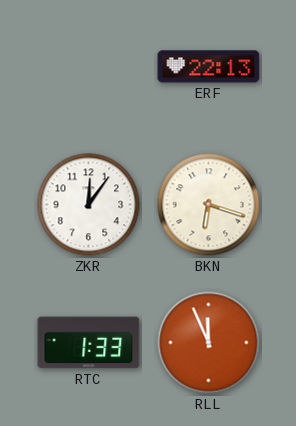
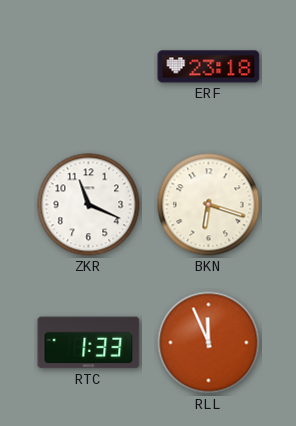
ERF: 22:13 -> 23:18 (209, 67)
ZKR: 12:06 -> 11:19 (89, 205)
